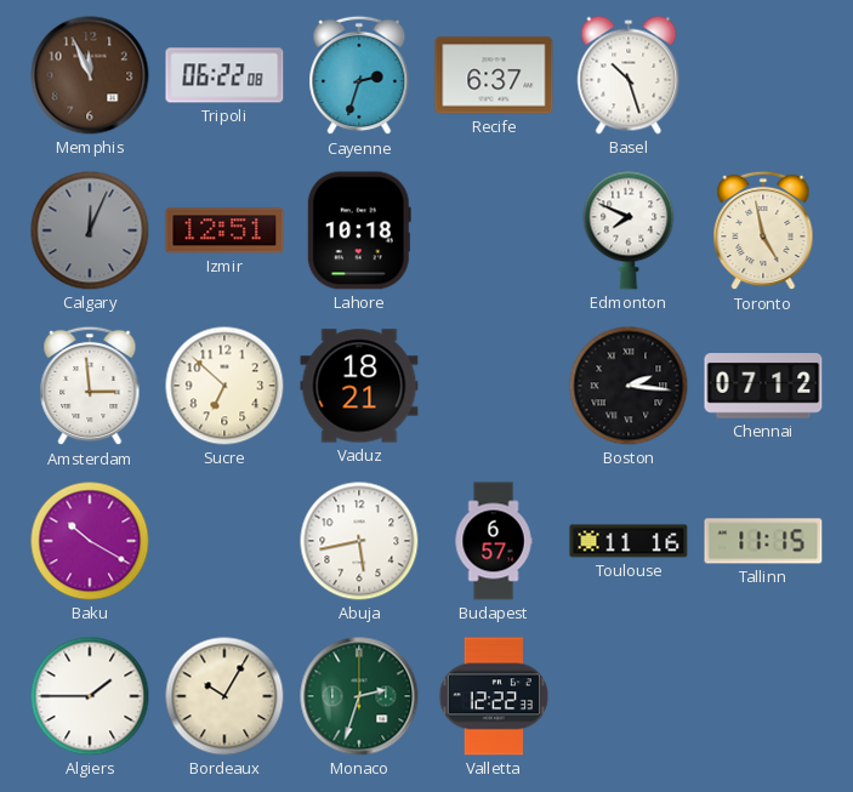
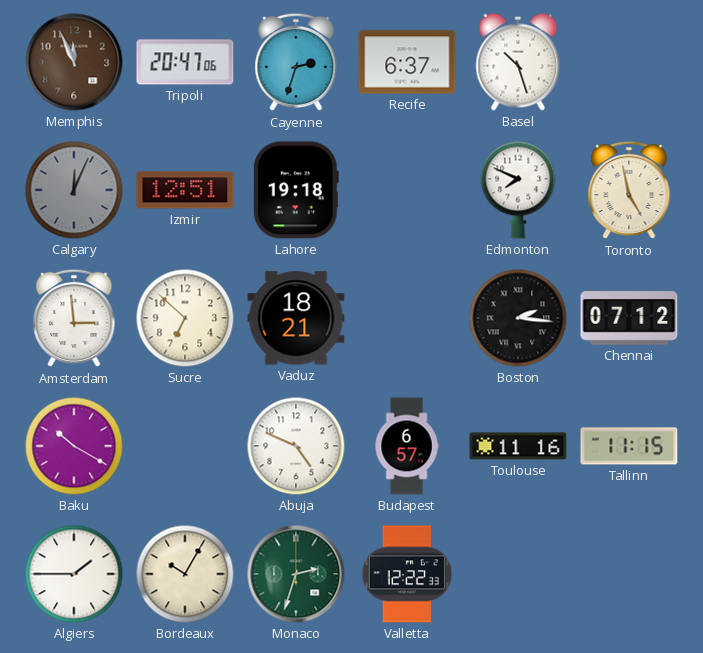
Tripoli: 06:22 -> 20:47 (185, 62)
Lahore: 10:18 -> 19:18 (296, 190)
Abuja: 5:43 -> 4:49 (296, 446)
